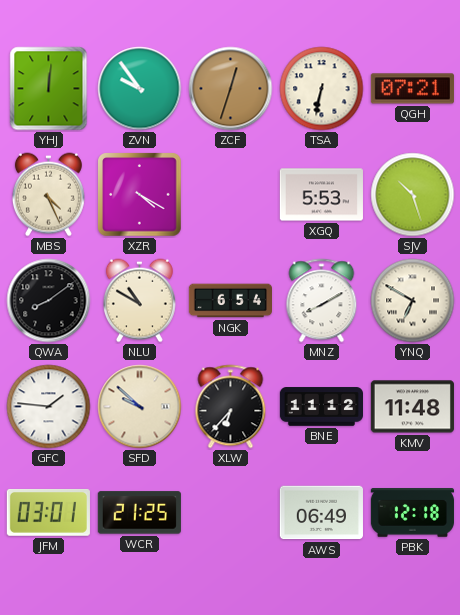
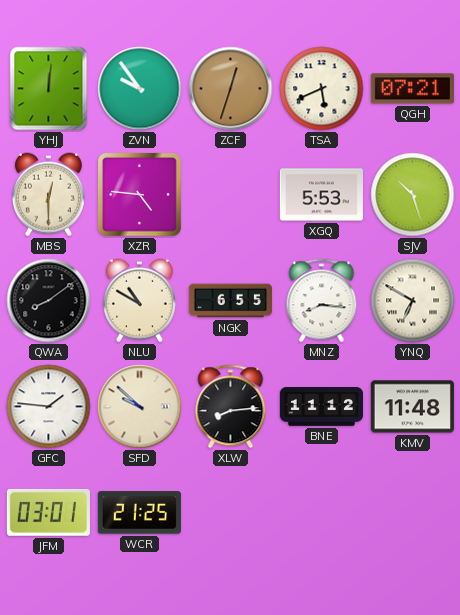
TSA: 6:32 -> 5:41 (322, 89)
MBS: 4:26 -> 12:30 (48, 195)
XZR: 4:20 -> 4:46 (140, 195)
NGK: 6:54 -> 6:55 (230, 301)
MNZ: 8:10 -> 8:16 (322, 301)
XLW: 6:37 -> 8:14 (231, 407)
AWS: 06:49 -> none (321, 513)
PBK: 12:18 -> none (412, 513)
